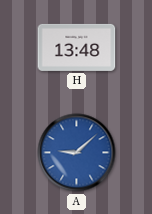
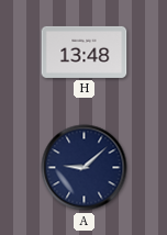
A dial: blue -> navy (85, 168)
